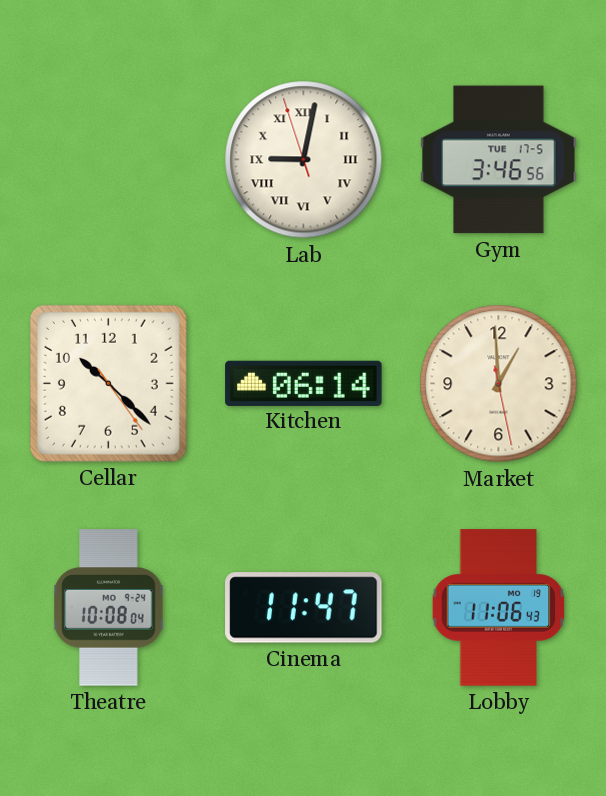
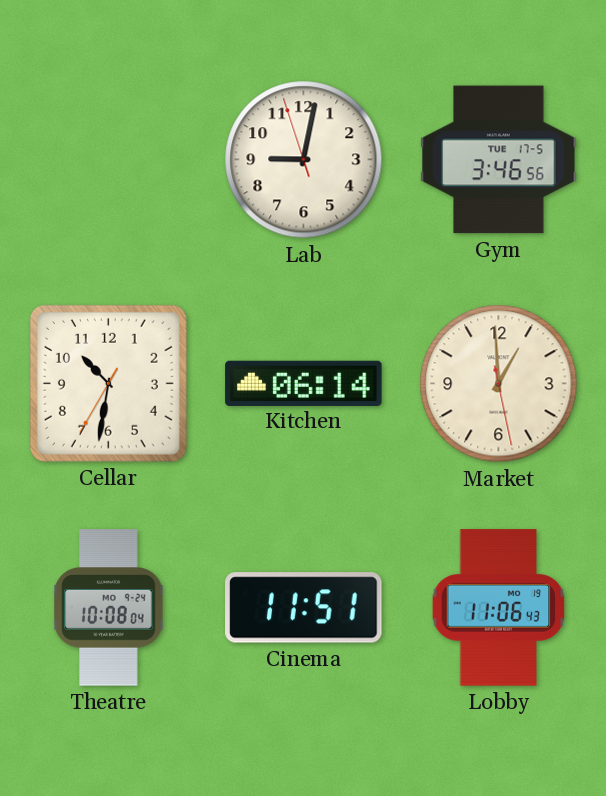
Lab numerals: Roman -> Arabic (304, 160)
Cellar: 10:22 -> 10:31 (108, 383)
Cinema: 11:47 -> 11:51 (304, 608)
